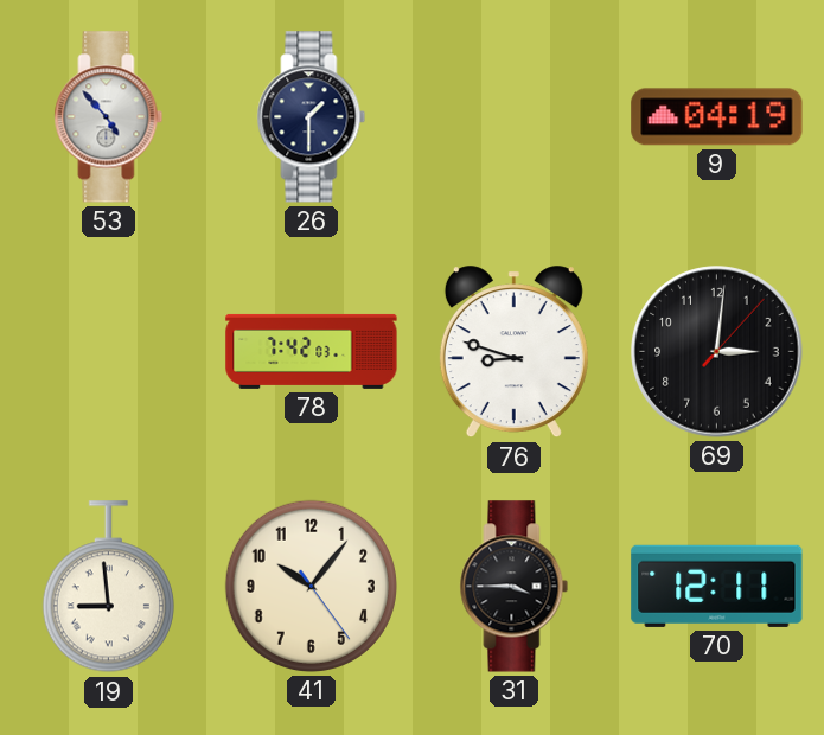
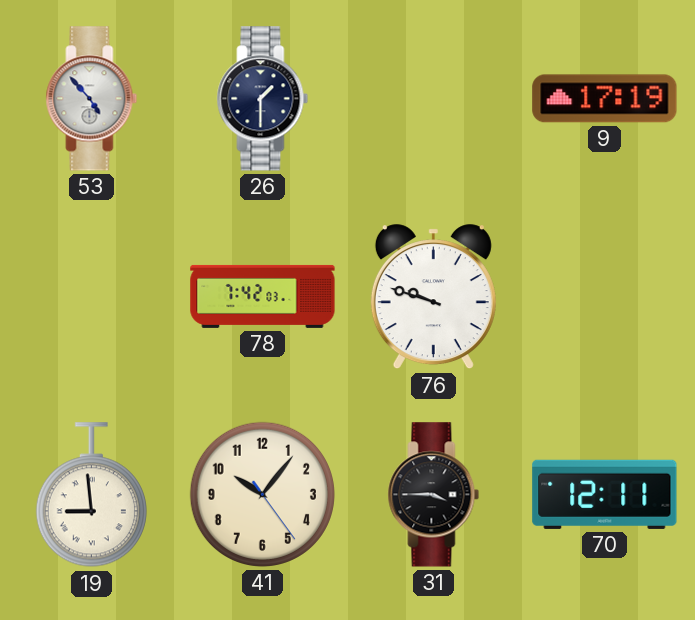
9: 04:19 -> 17:19 (605, 99)
76: 8:48 -> 9:48 (433, 297)
69: 3:01 -> none (717, 352)
